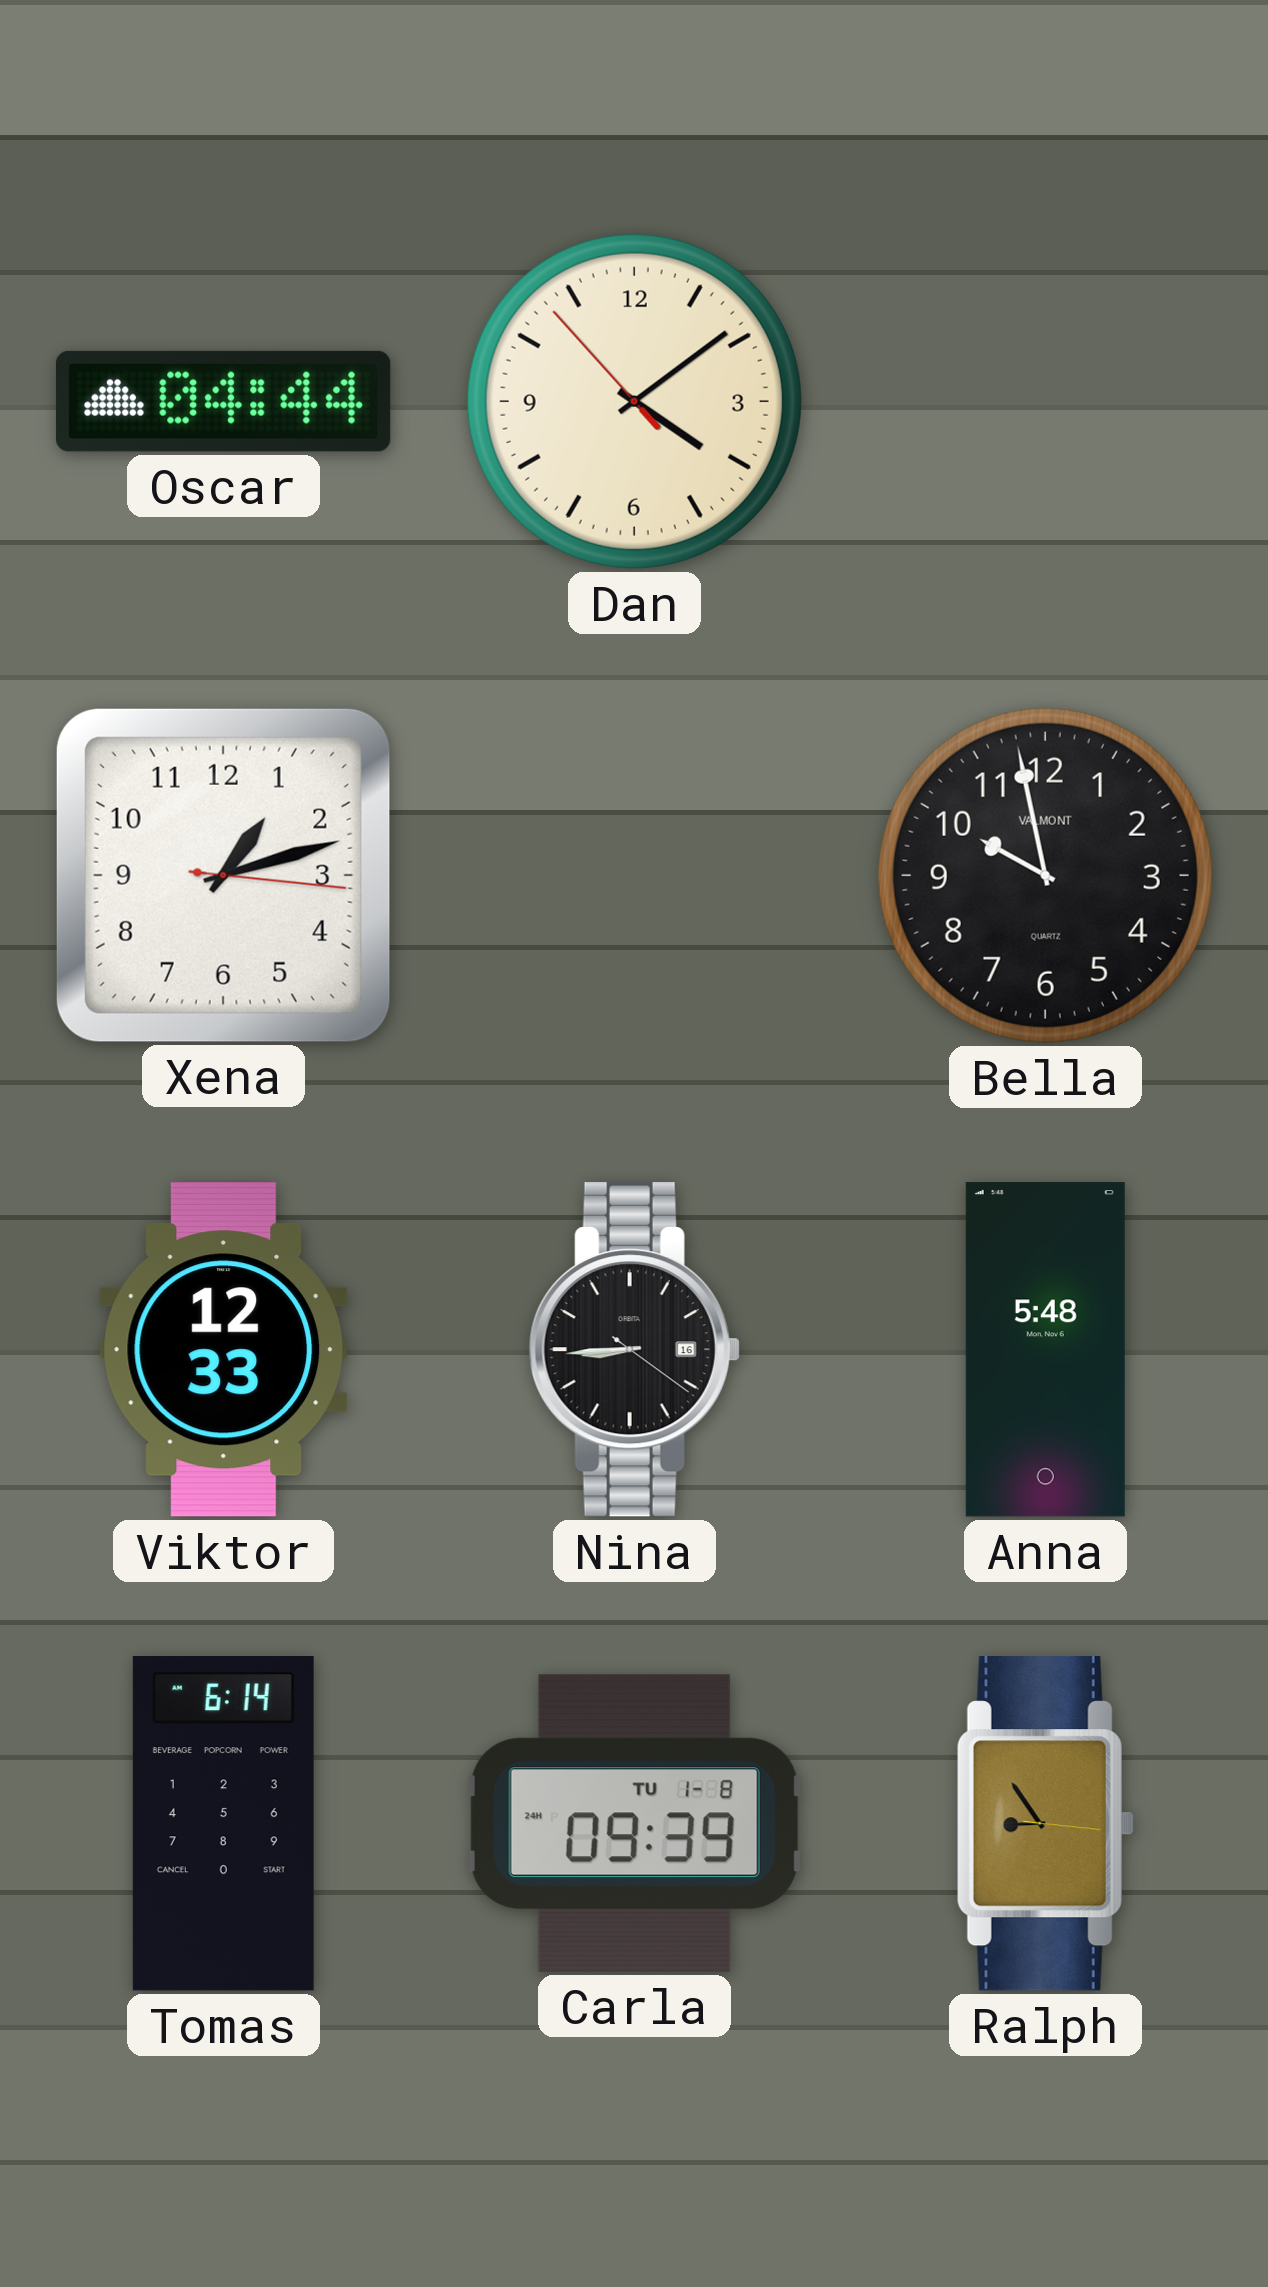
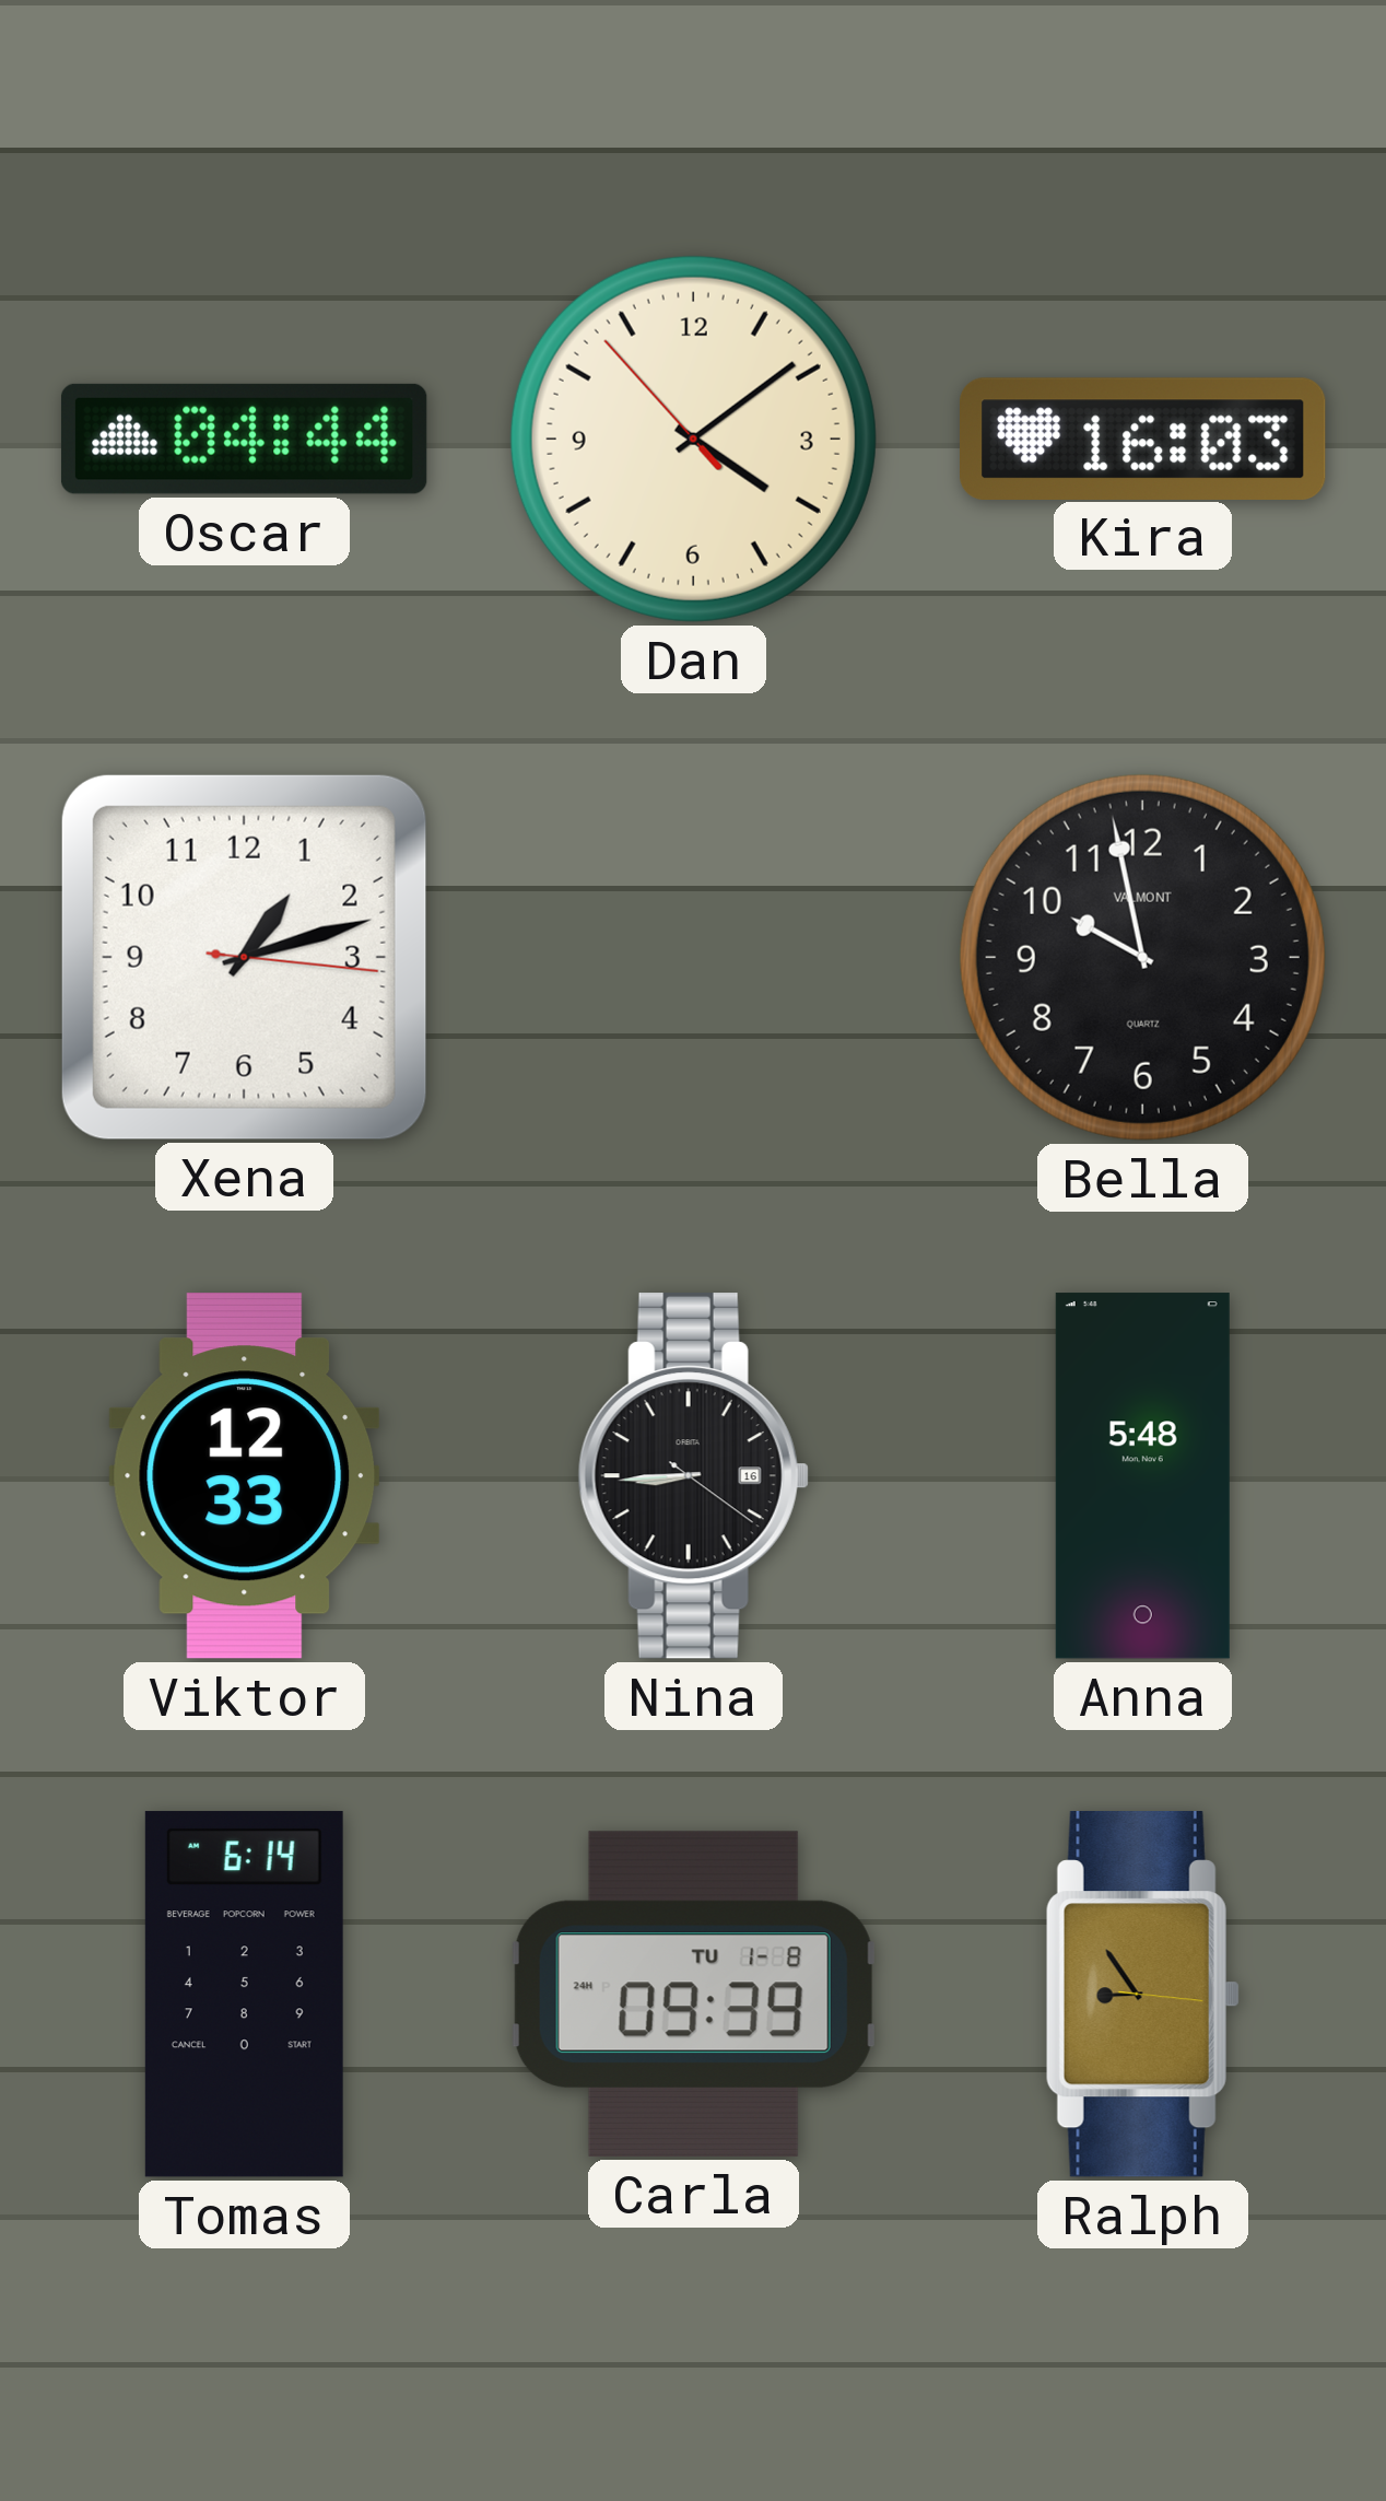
Kira: none -> 16:03 (1143, 439)
